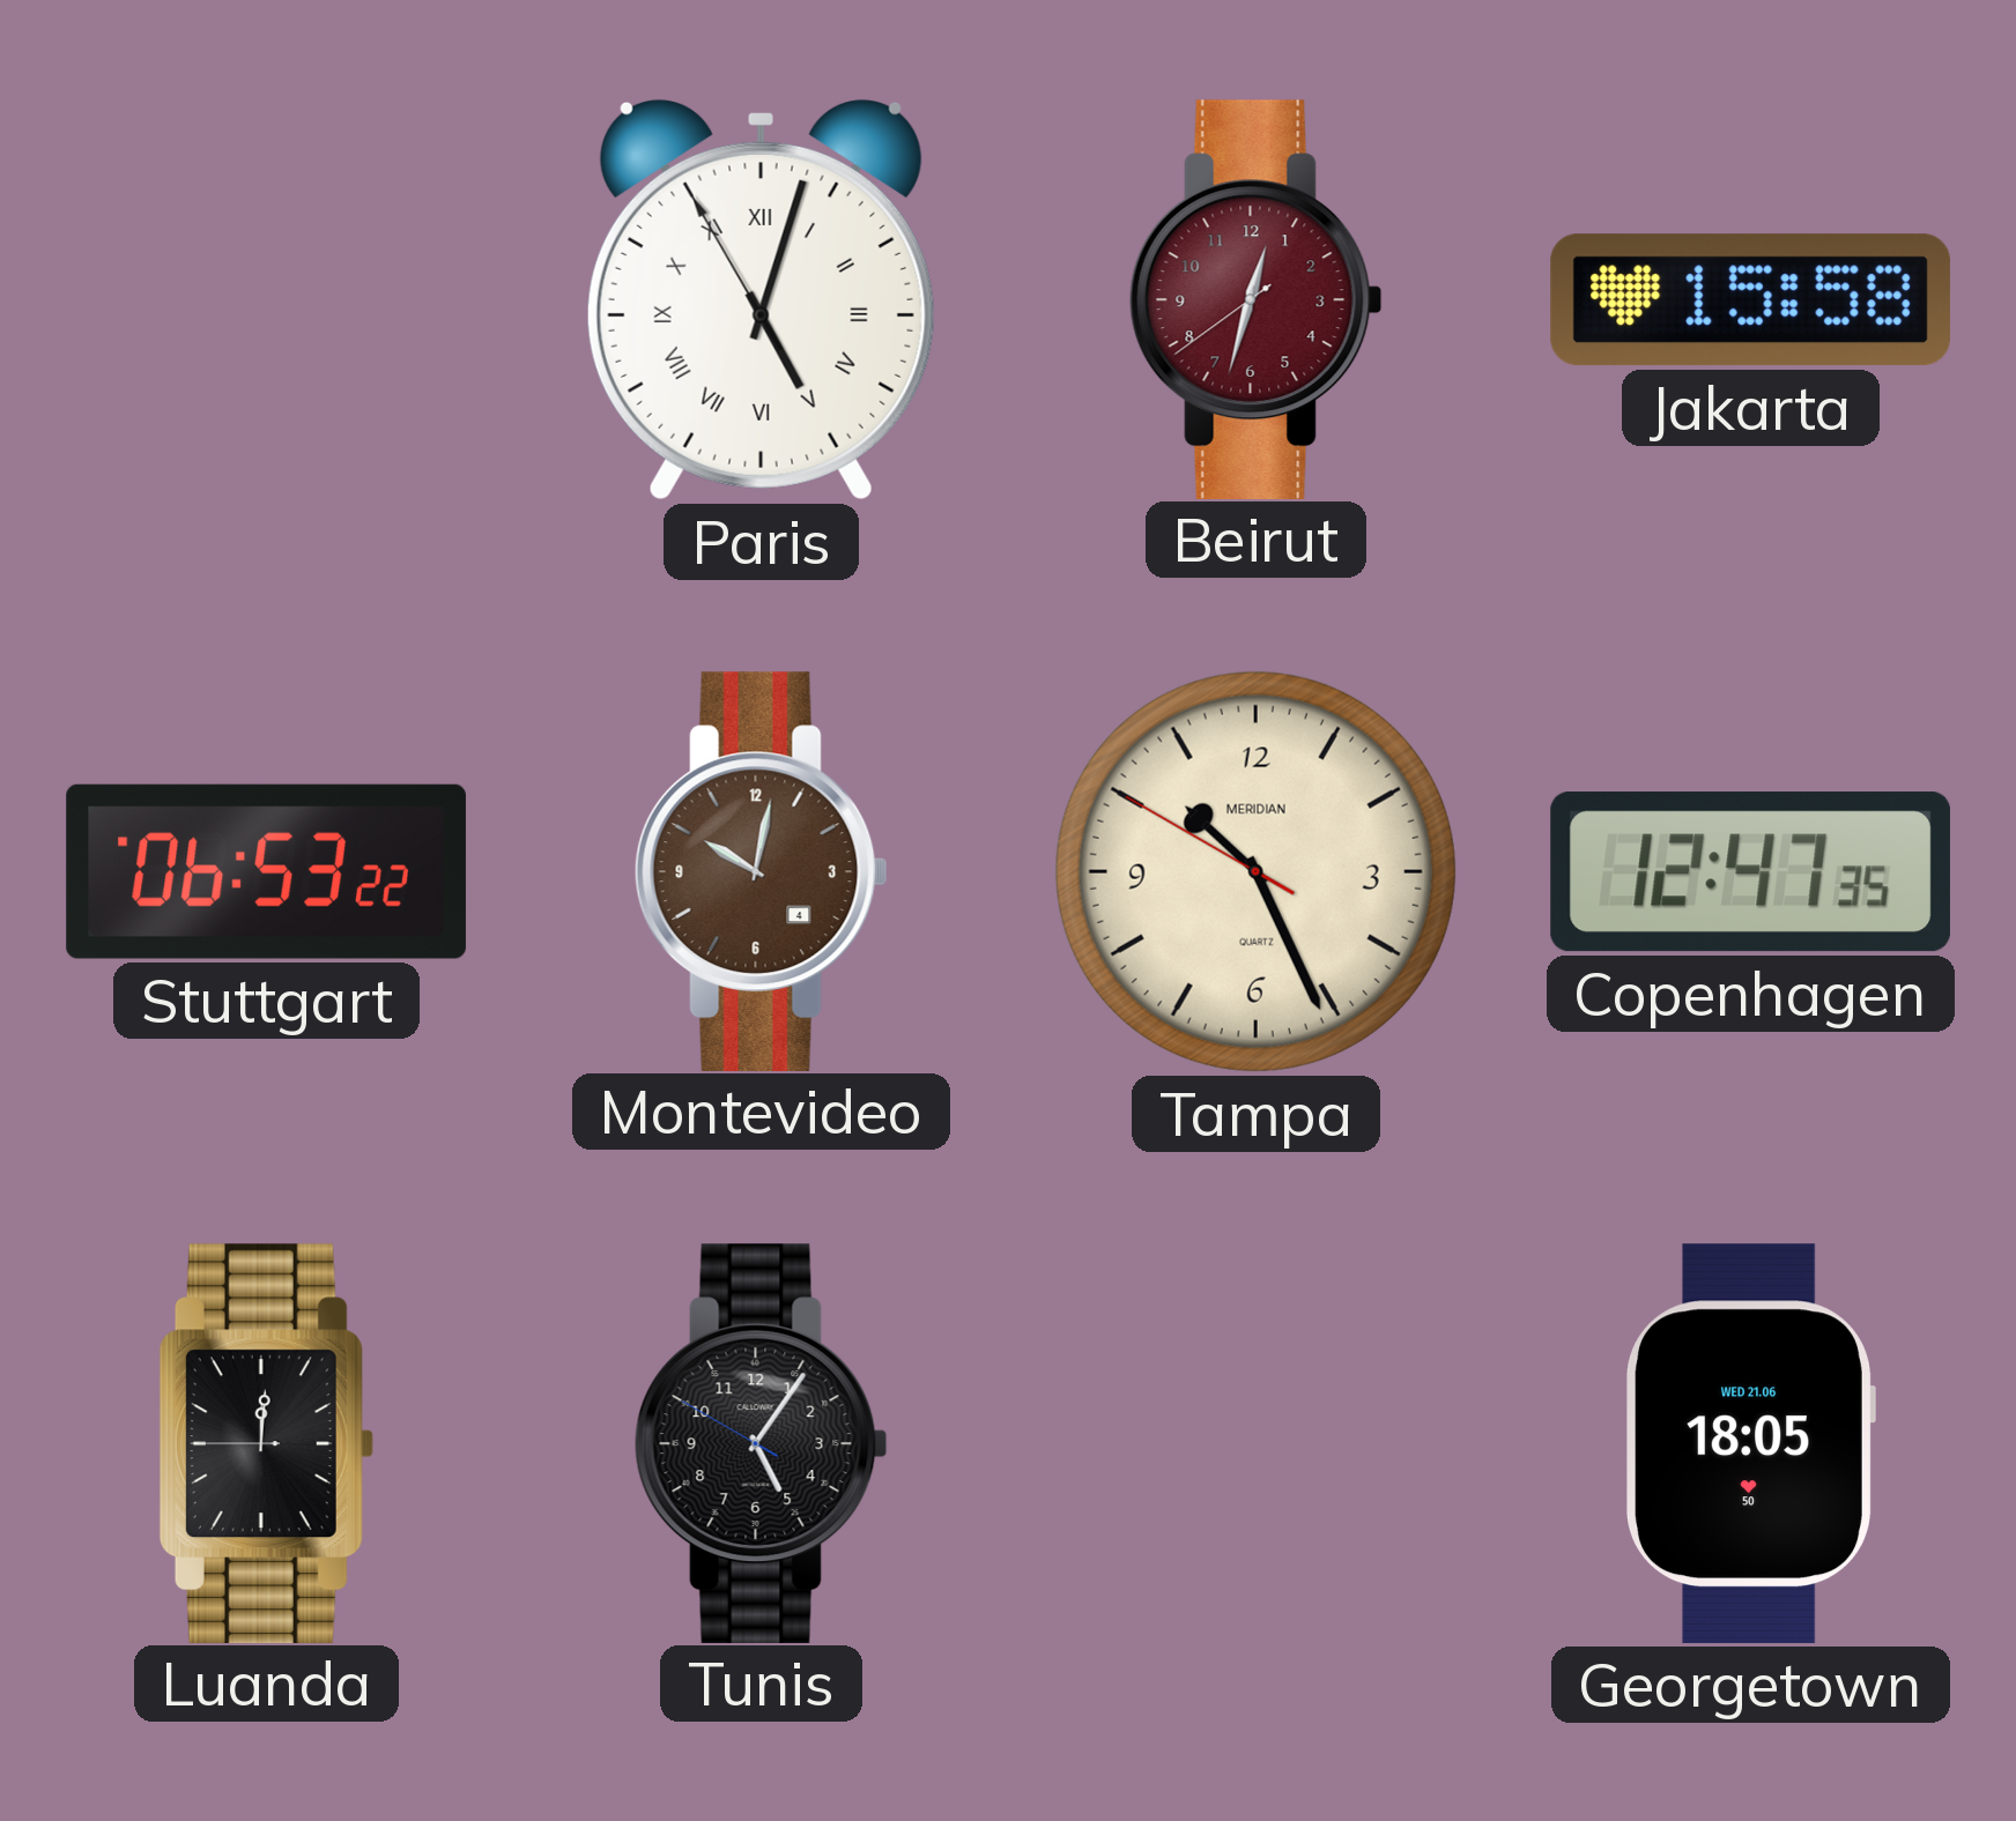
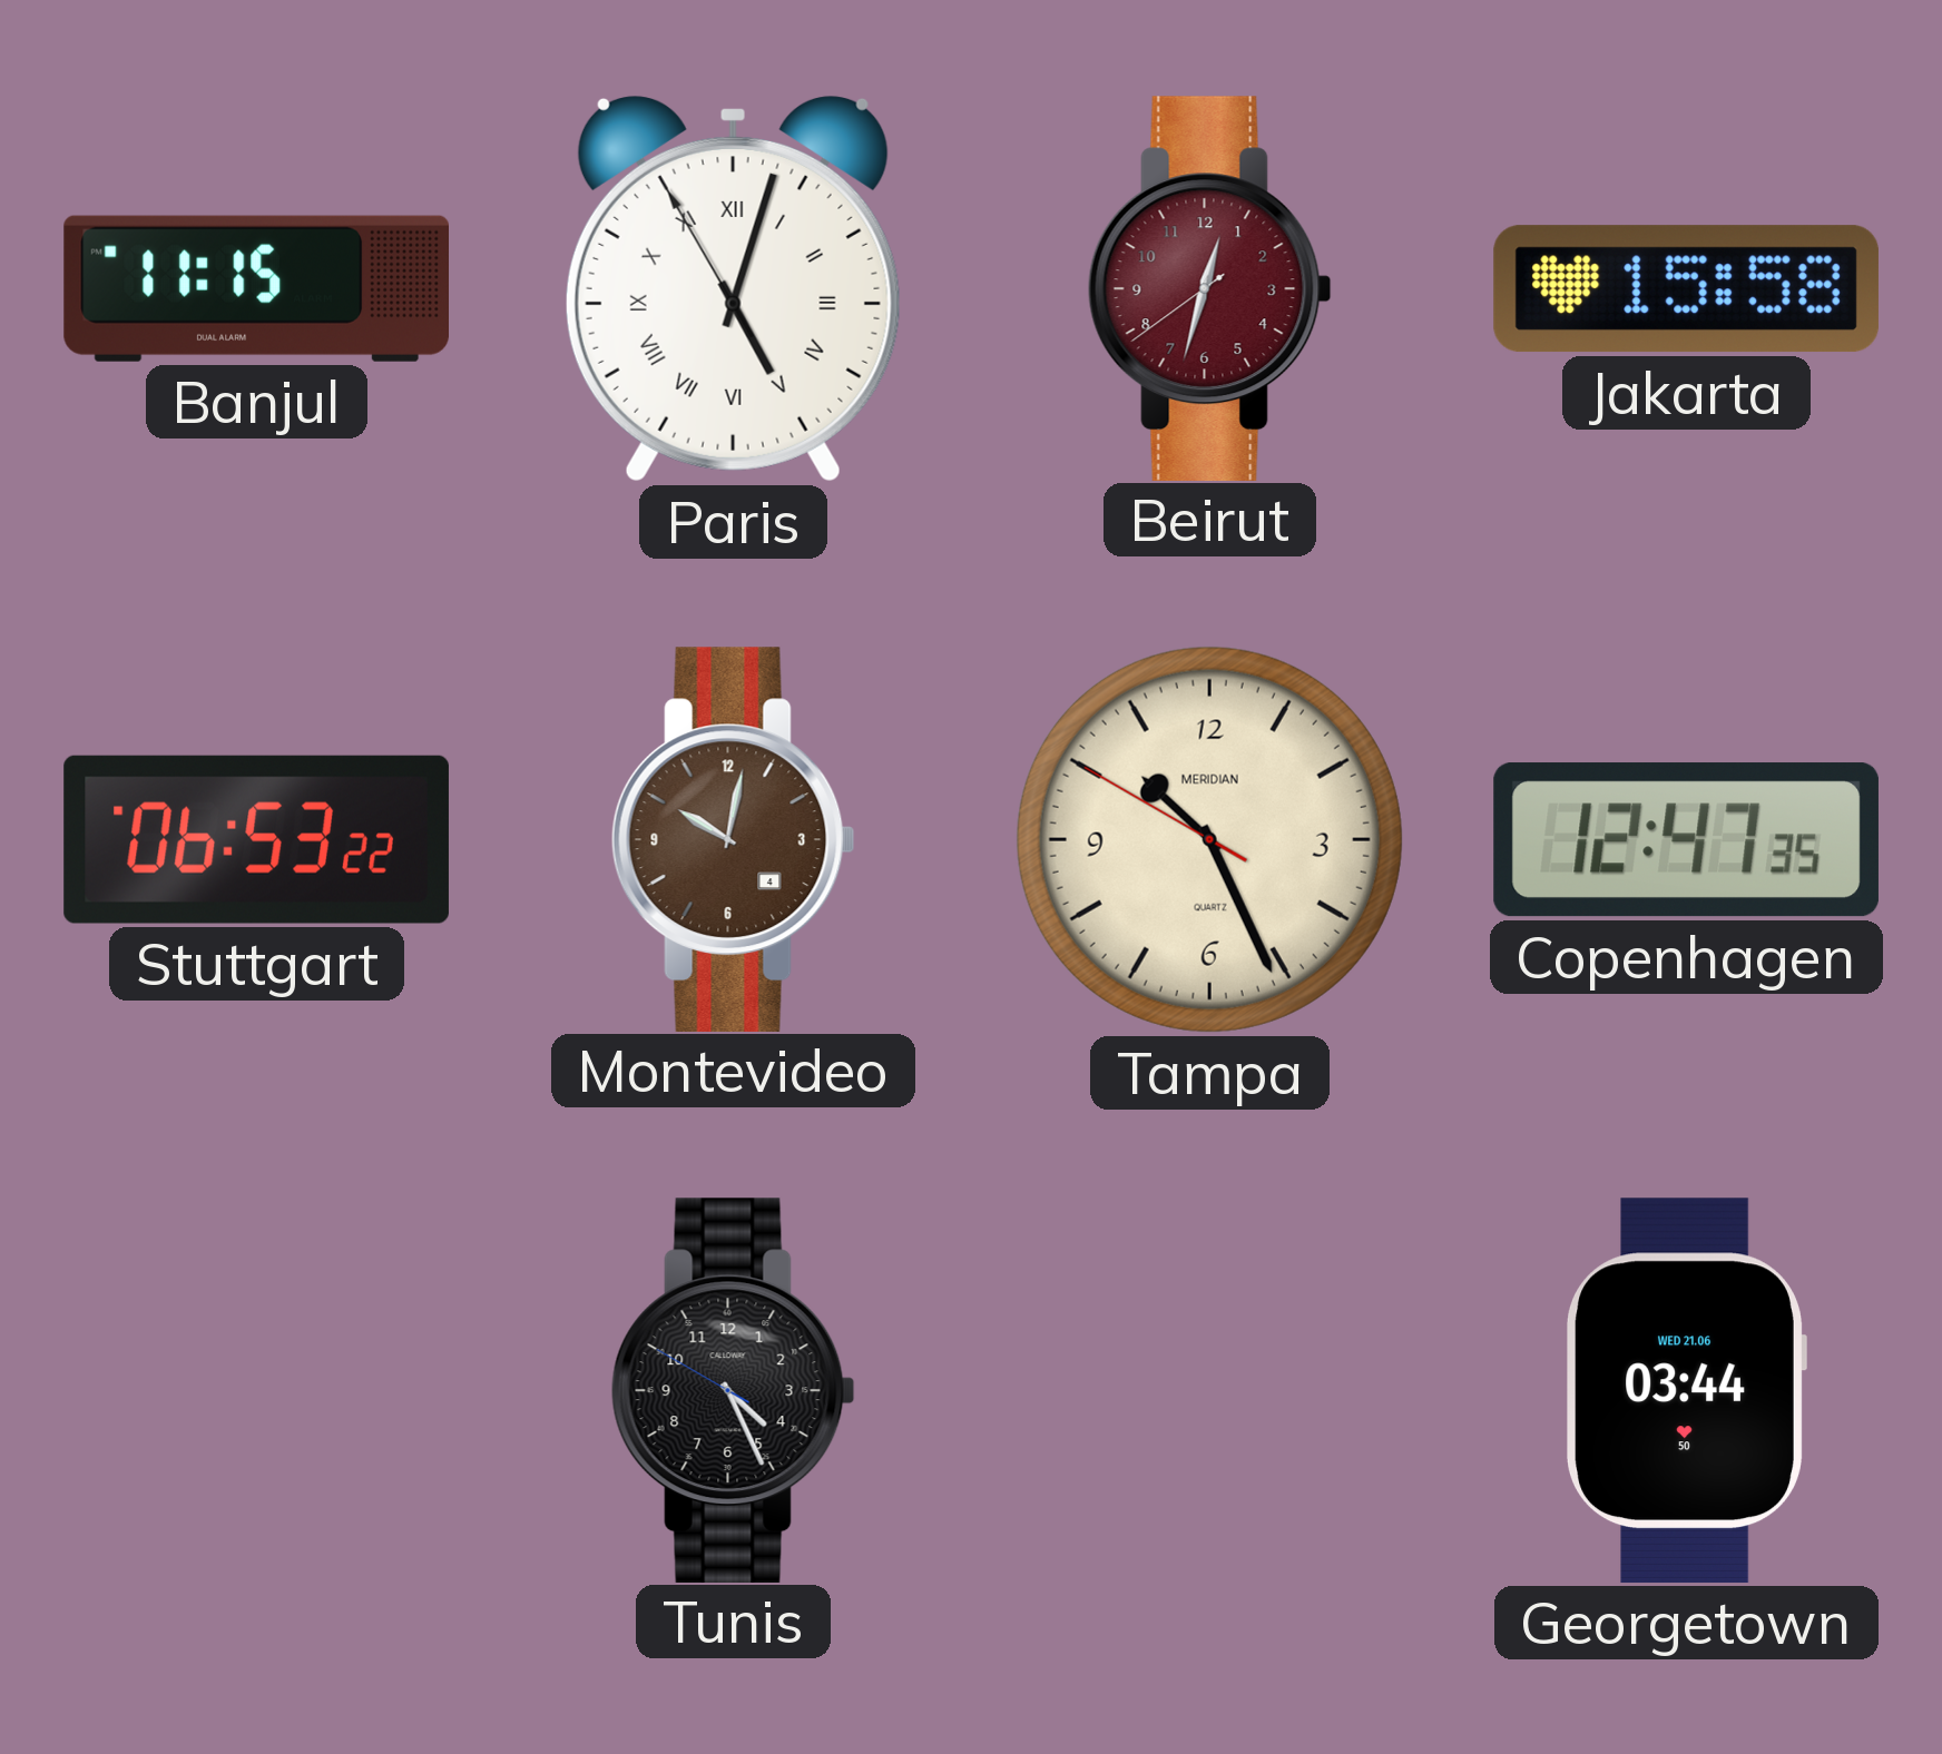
Banjul: none -> 11:15 (256, 288)
Luanda: 12:00 -> none (266, 1443)
Tunis: 5:05 -> 4:25 (733, 1390)
Georgetown: 18:05 -> 03:44 (1686, 1390)
